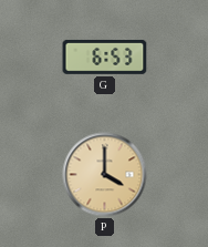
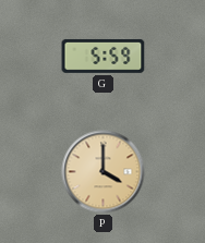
G: 6:53 -> 5:59 (104, 56)
